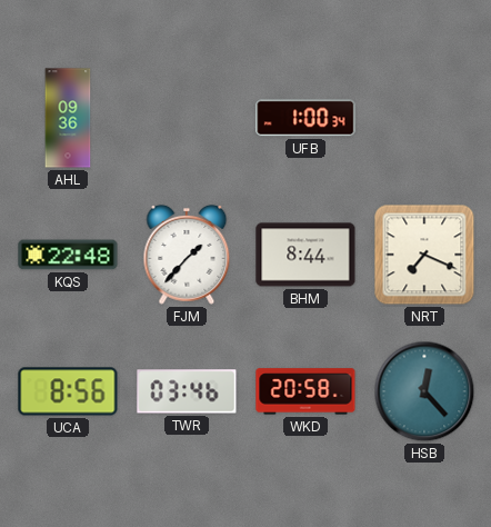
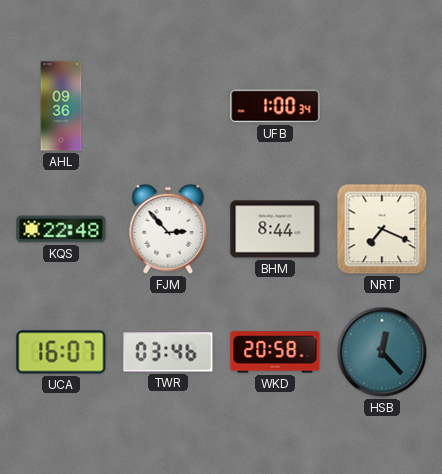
FJM: 1:37 -> 2:53 (168, 229)
UCA: 8:56 -> 16:07 (61, 352)
